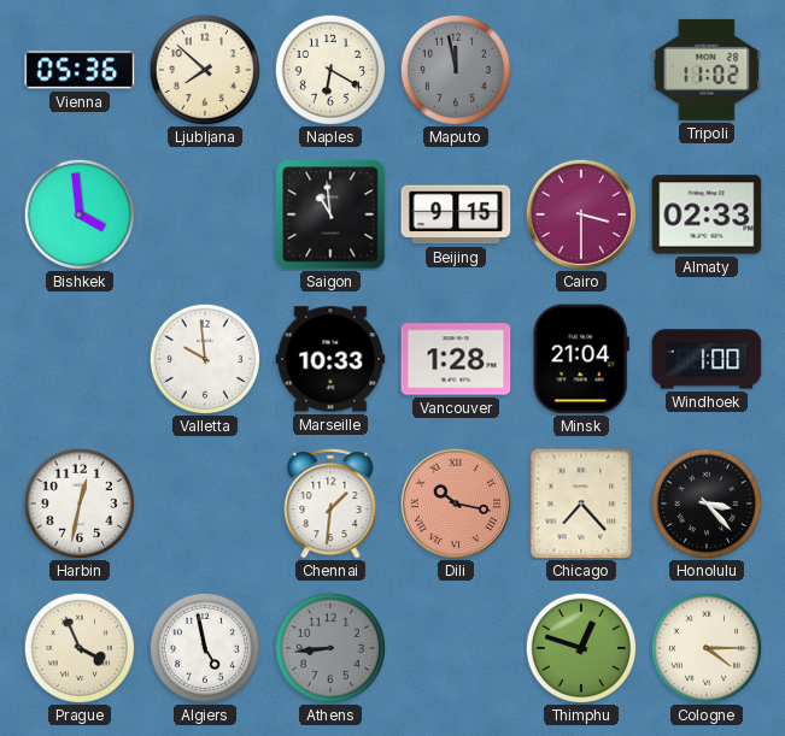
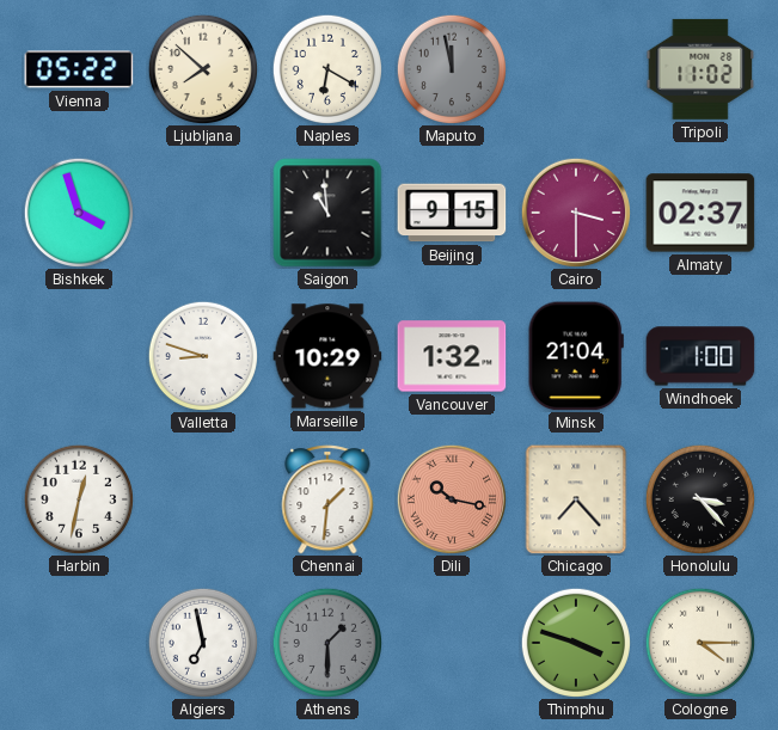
Vienna: 05:36 -> 05:22 (79, 69)
Bishkek: 3:59 -> 3:57 (78, 211)
Almaty: 02:33 -> 02:37 (700, 213)
Valletta: 9:59 -> 8:48 (202, 355)
Marseille: 10:33 -> 10:29 (327, 356)
Vancouver: 1:28 -> 1:32 (452, 356)
Prague: 3:56 -> none (78, 647)
Algiers: 4:58 -> 6:58 (202, 642)
Athens: 8:44 -> 1:30 (326, 642)
Thimphu: 12:48 -> 3:48 (575, 642)
